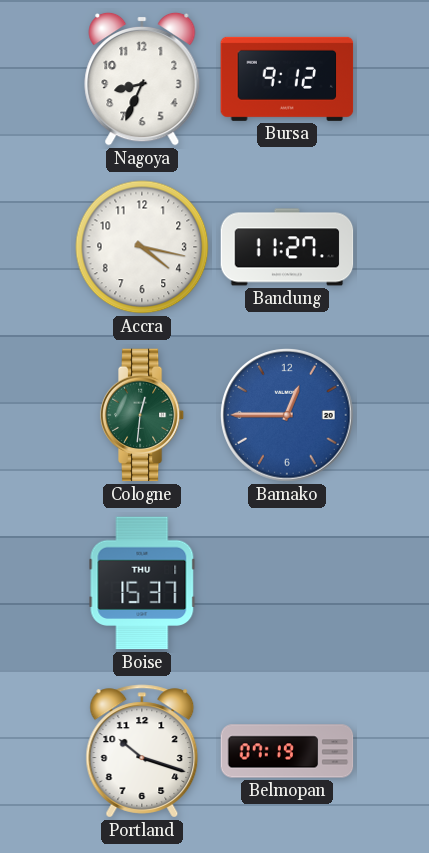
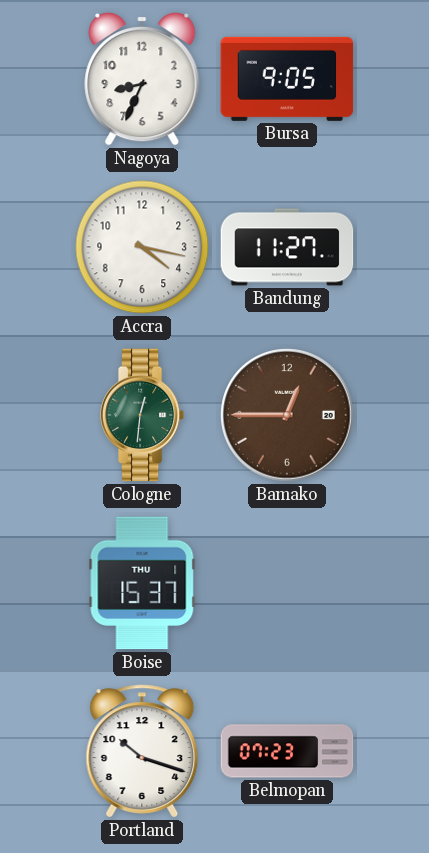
Bursa: 9:12 -> 9:05 (287, 79)
Bamako dial: blue -> brown (287, 415)
Belmopan: 07:19 -> 07:23 (287, 751)
